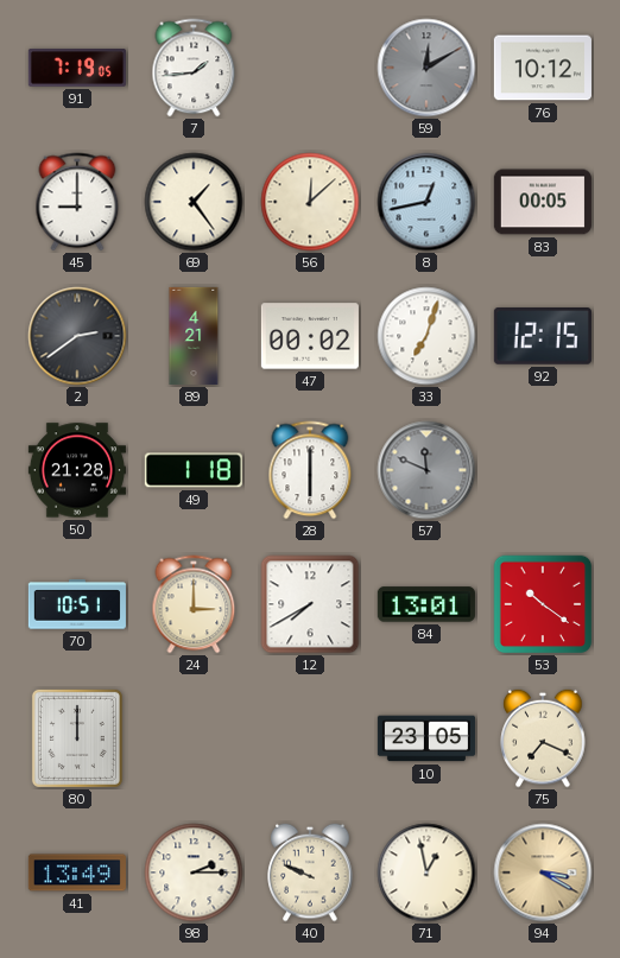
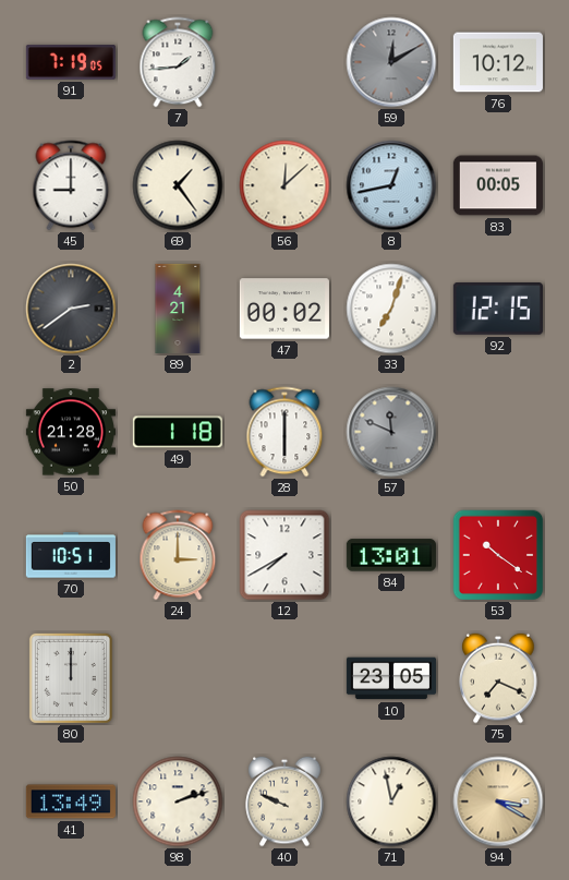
98: 2:15 -> 2:12 (178, 801)
